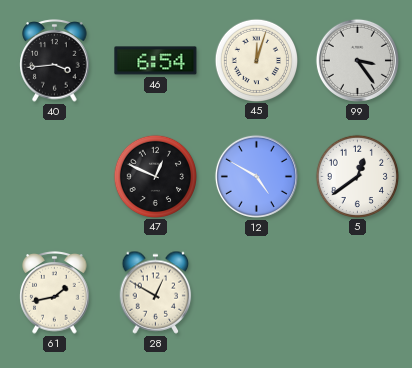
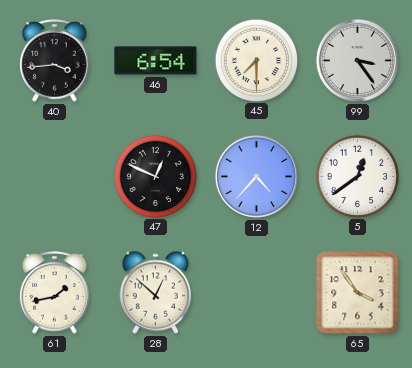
45: 12:03 -> 7:30 (256, 60)
12: 4:50 -> 4:37 (256, 176)
28: 12:50 -> 12:52 (156, 292)
65: none -> 3:54 (358, 293)
